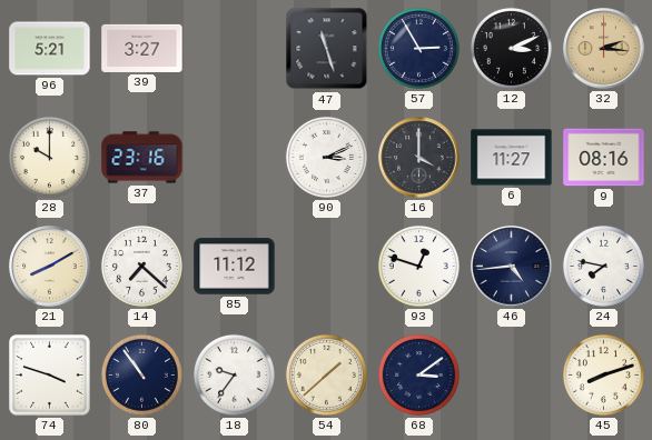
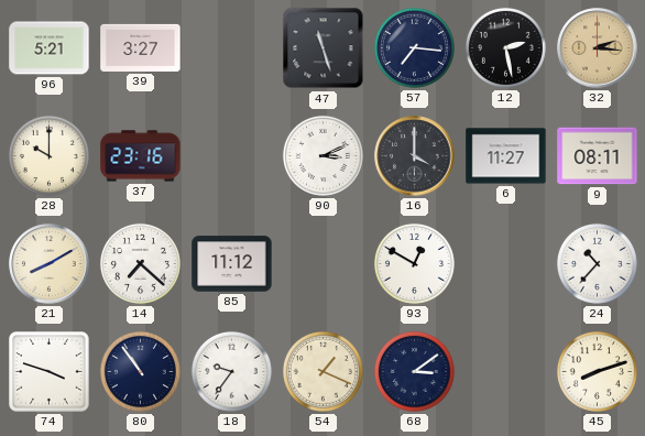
57: 2:55 -> 7:16 (414, 47)
12: 3:11 -> 2:28 (505, 47)
9: 08:16 -> 08:11 (598, 156)
93: 12:48 -> 12:50 (414, 263)
46: 4:44 -> none (512, 267)
24: 7:47 -> 10:37 (597, 263)
54: 1:38 -> 1:19 (322, 371)
